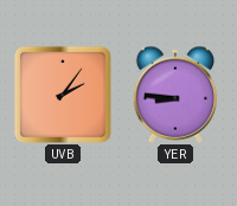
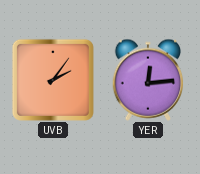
YER: 8:46 -> 12:14 (148, 80)
